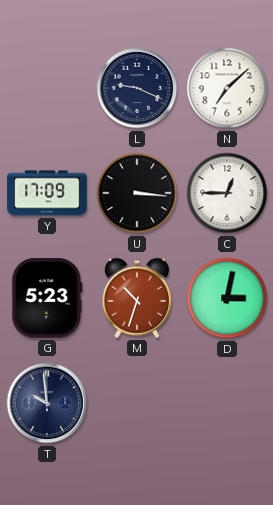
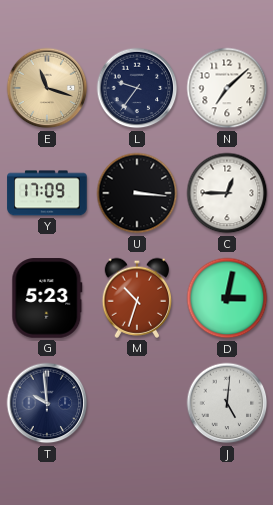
E: none -> 11:18 (47, 88)
L: 9:19 -> 9:36 (137, 88)
J: none -> 5:01 (227, 403)
